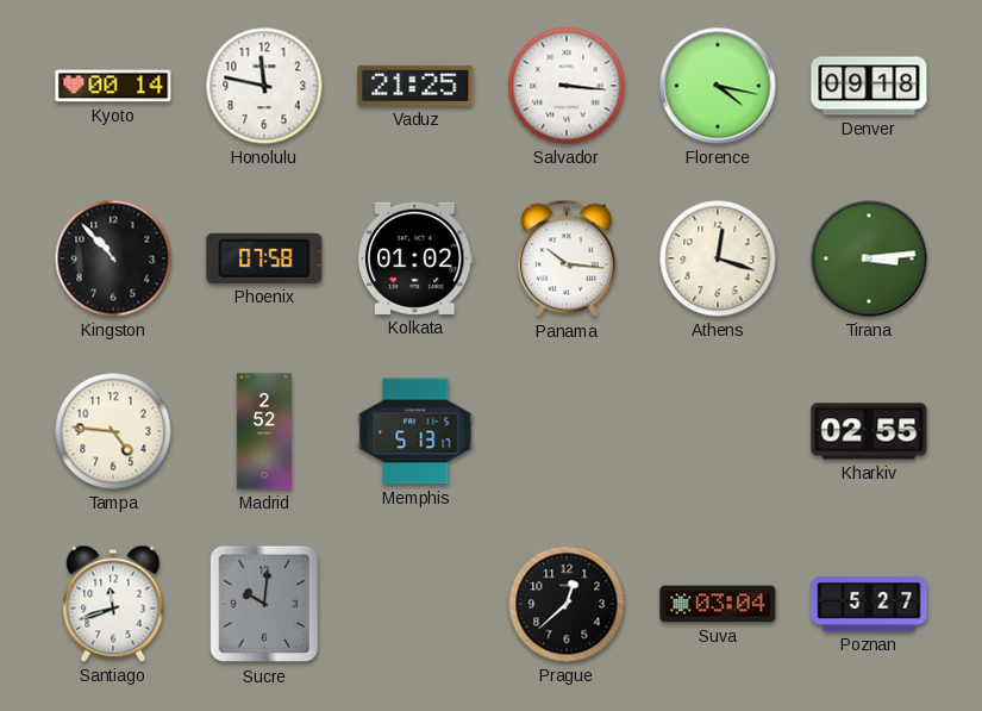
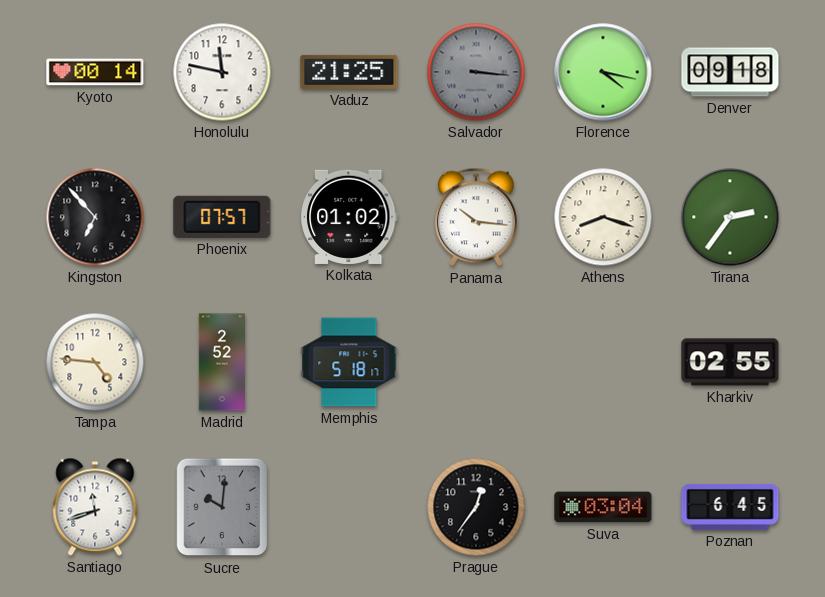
Salvador dial: white -> grey (476, 72)
Kingston: 10:53 -> 6:53 (95, 217)
Phoenix: 07:58 -> 07:57 (222, 217)
Athens: 12:18 -> 8:18 (603, 217)
Tirana: 3:14 -> 2:36 (730, 217)
Memphis: 5:13 -> 5:18 (349, 362)
Prague: 12:38 -> 12:36 (476, 507)
Poznan: 5:27 -> 6:45 (730, 507)
